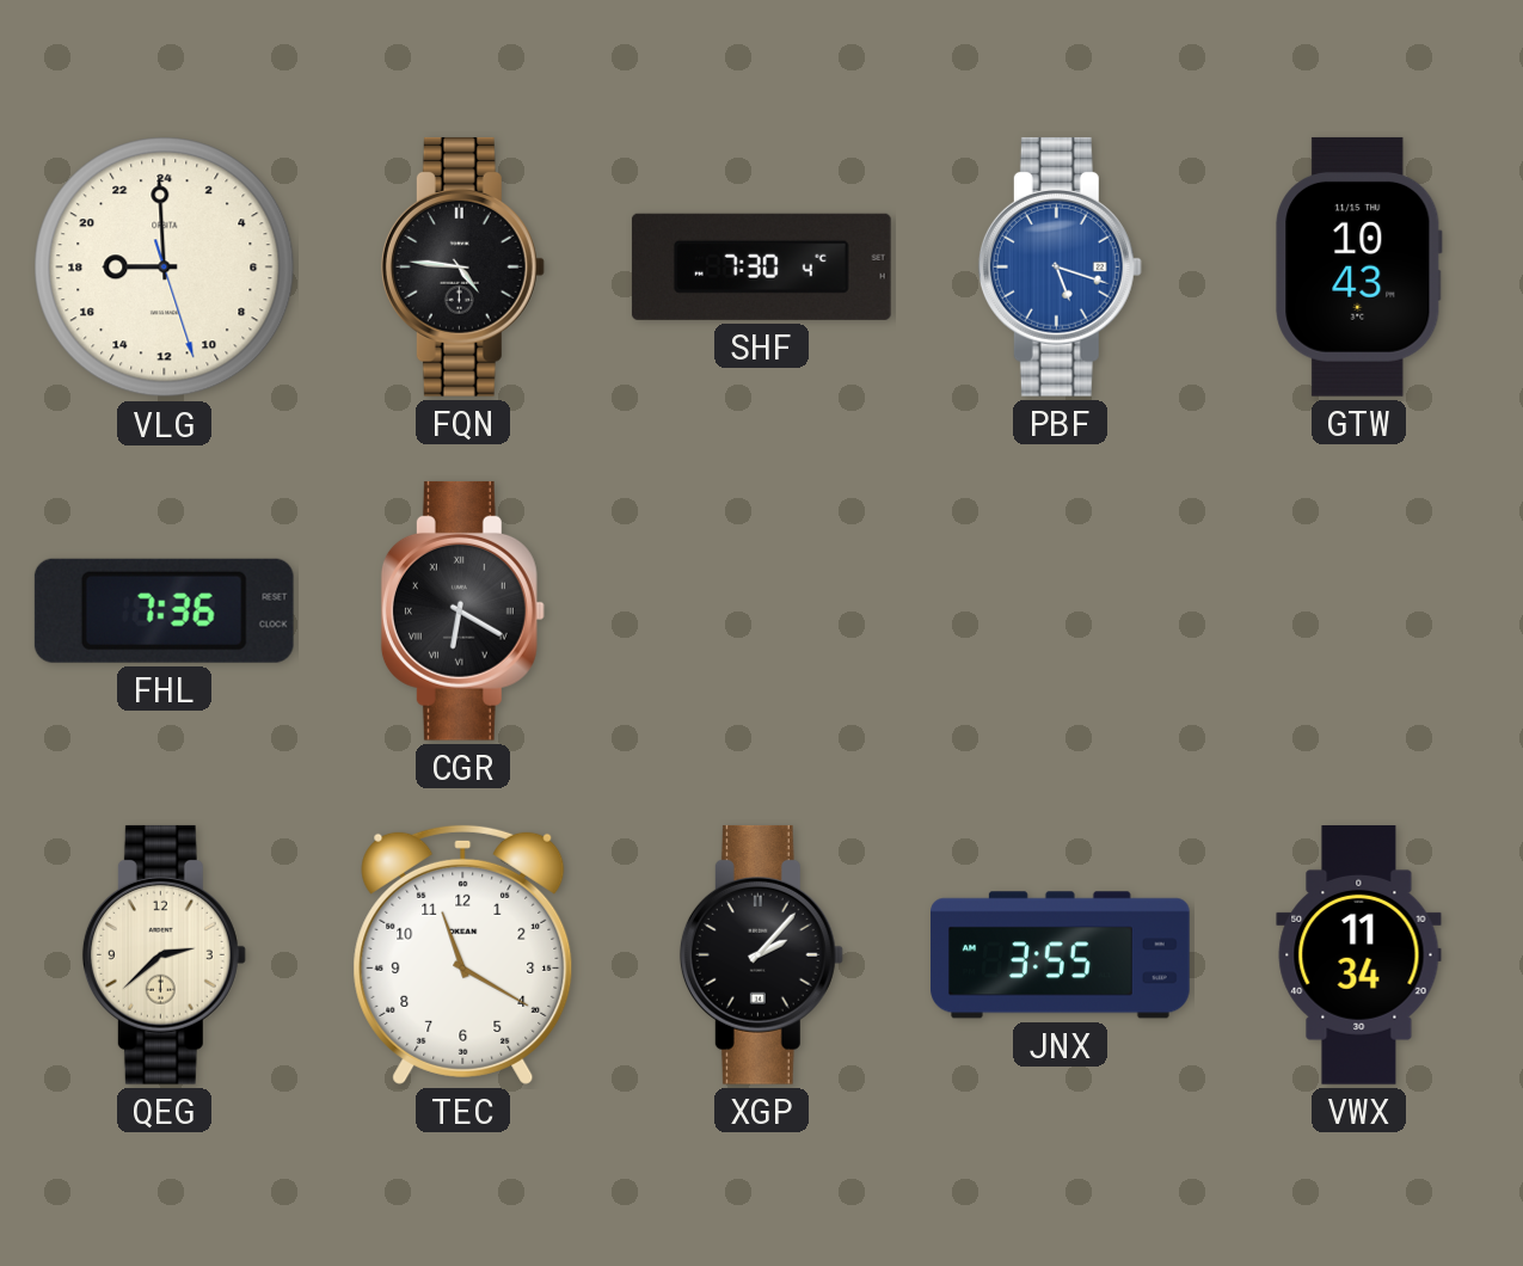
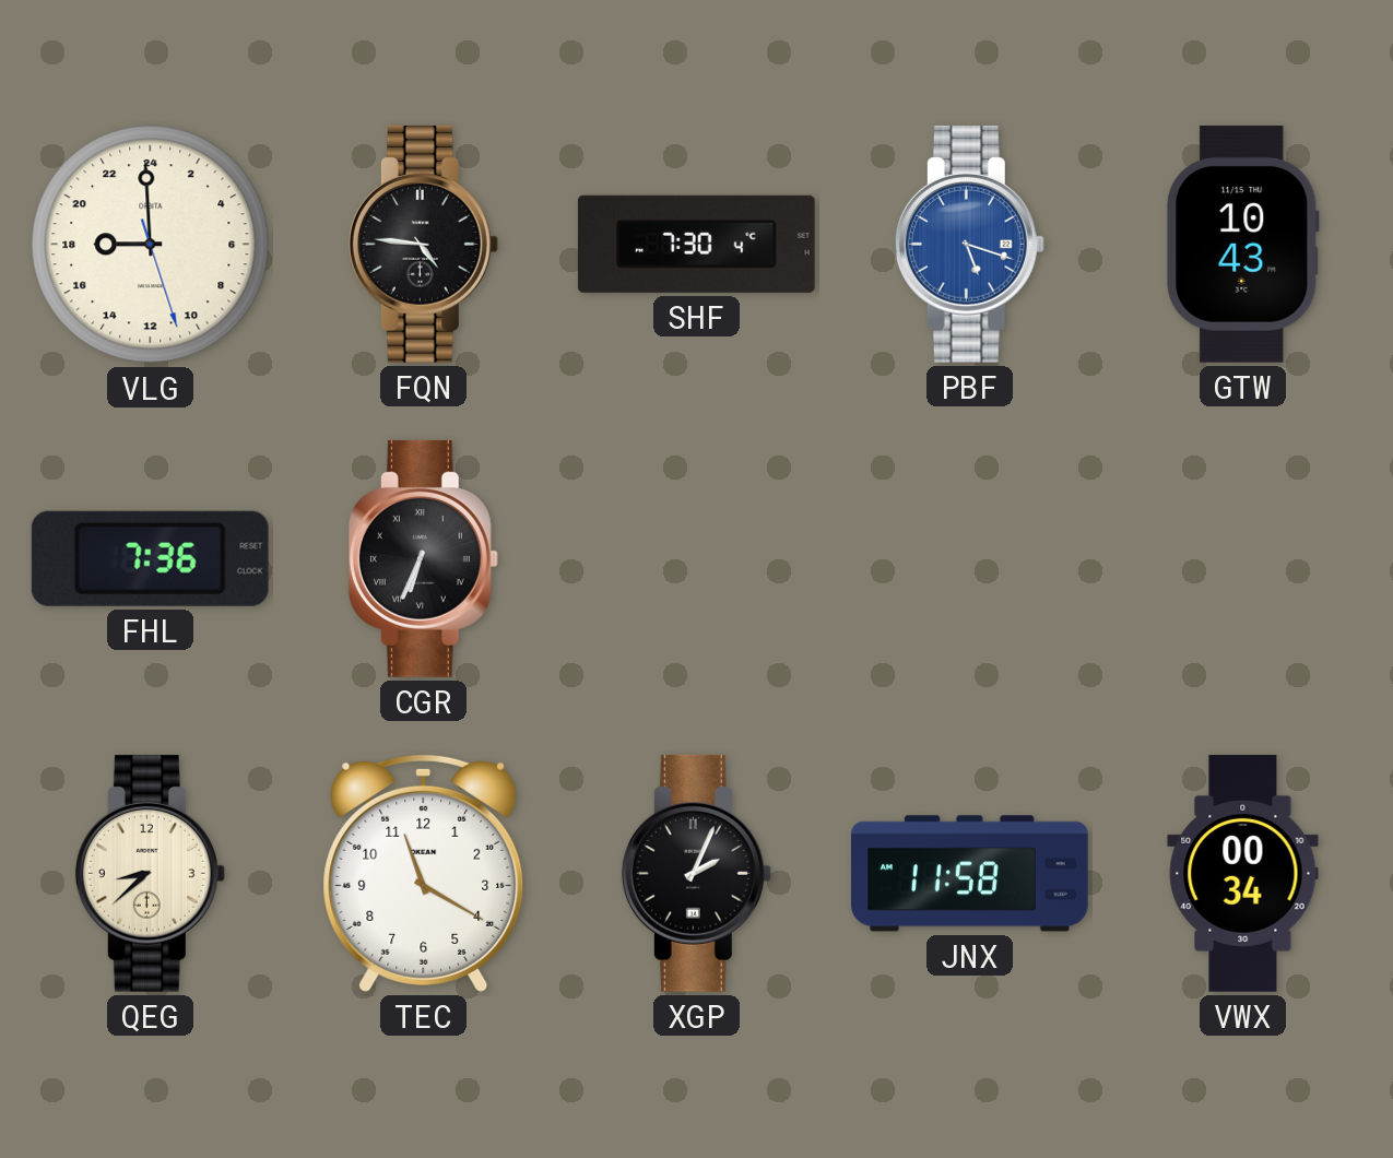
CGR: 6:20 -> 6:34 (423, 558)
QEG: 2:38 -> 8:38 (150, 873)
XGP: 2:07 -> 2:04 (696, 873)
JNX: 3:55 -> 11:58 (970, 874)
VWX: 11:34 -> 00:34 (1243, 874)
